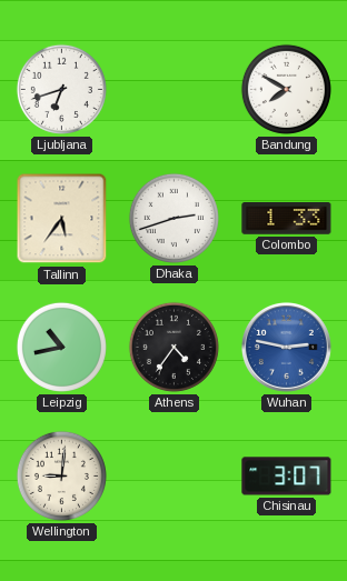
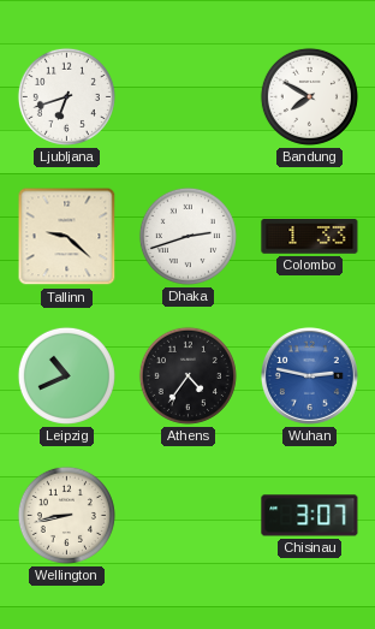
Tallinn: 5:36 -> 9:22 (67, 237)
Leipzig: 10:43 -> 10:41 (66, 375)
Wellington: 9:01 -> 8:43 (66, 515)
